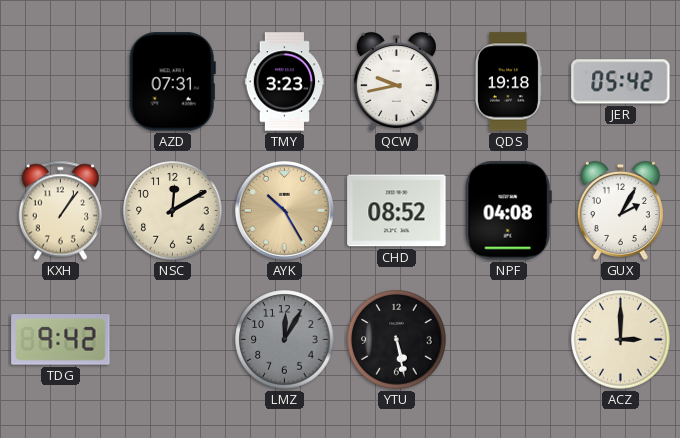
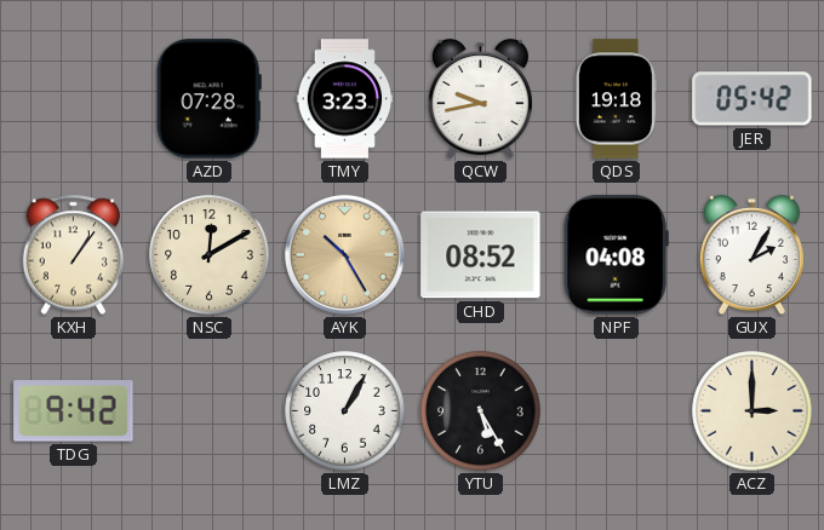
AZD: 07:31 -> 07:28 (208, 99)
LMZ: 12:05 -> 1:05 (345, 411)
LMZ dial: grey -> white (345, 411)
YTU: 5:28 -> 5:25 (481, 411)
